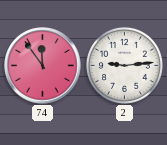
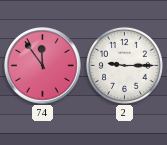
2: 9:14 -> 9:15 (124, 65)
